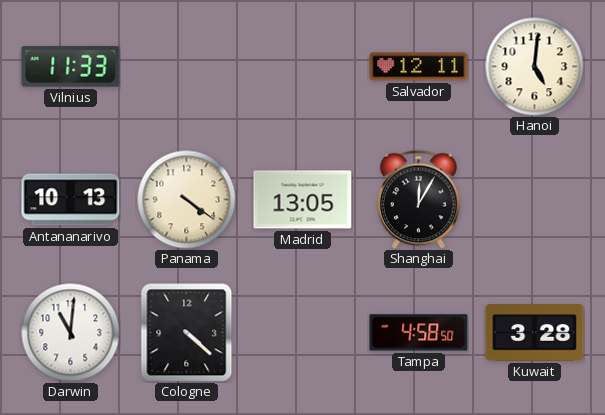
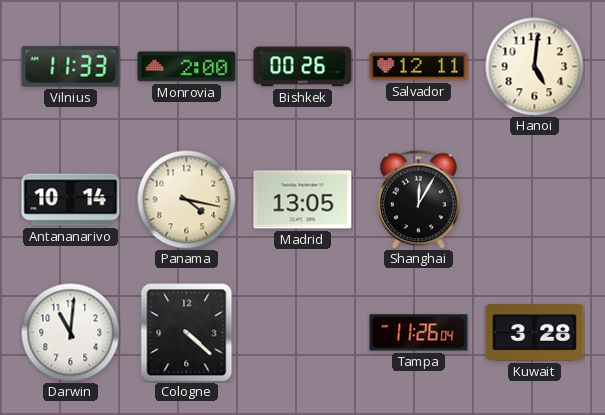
Monrovia: none -> 2:00 (187, 67)
Bishkek: none -> 00:26 (303, 67)
Antananarivo: 10:13 -> 10:14 (71, 200)
Panama: 4:21 -> 4:17 (187, 200)
Tampa: 4:58 -> 11:26 (419, 333)
